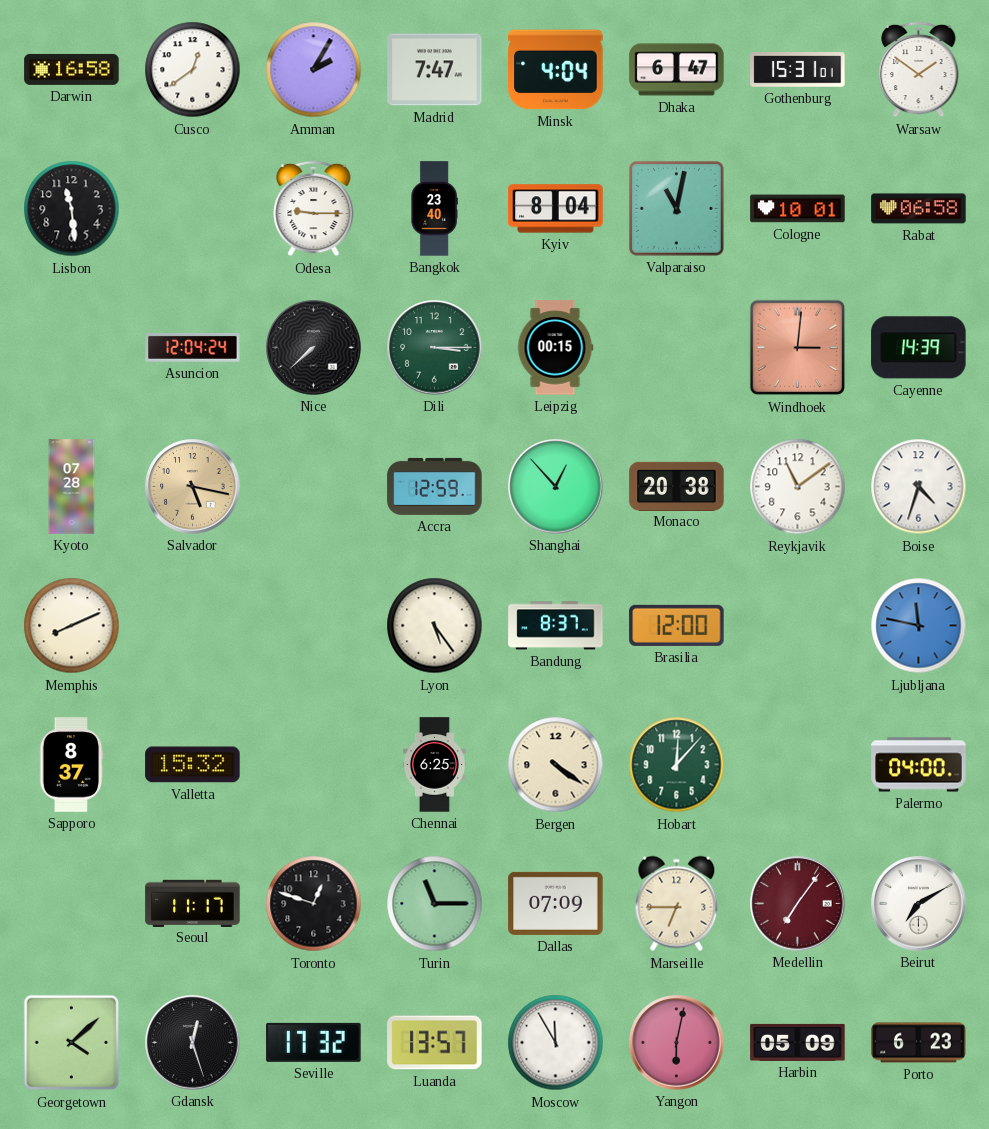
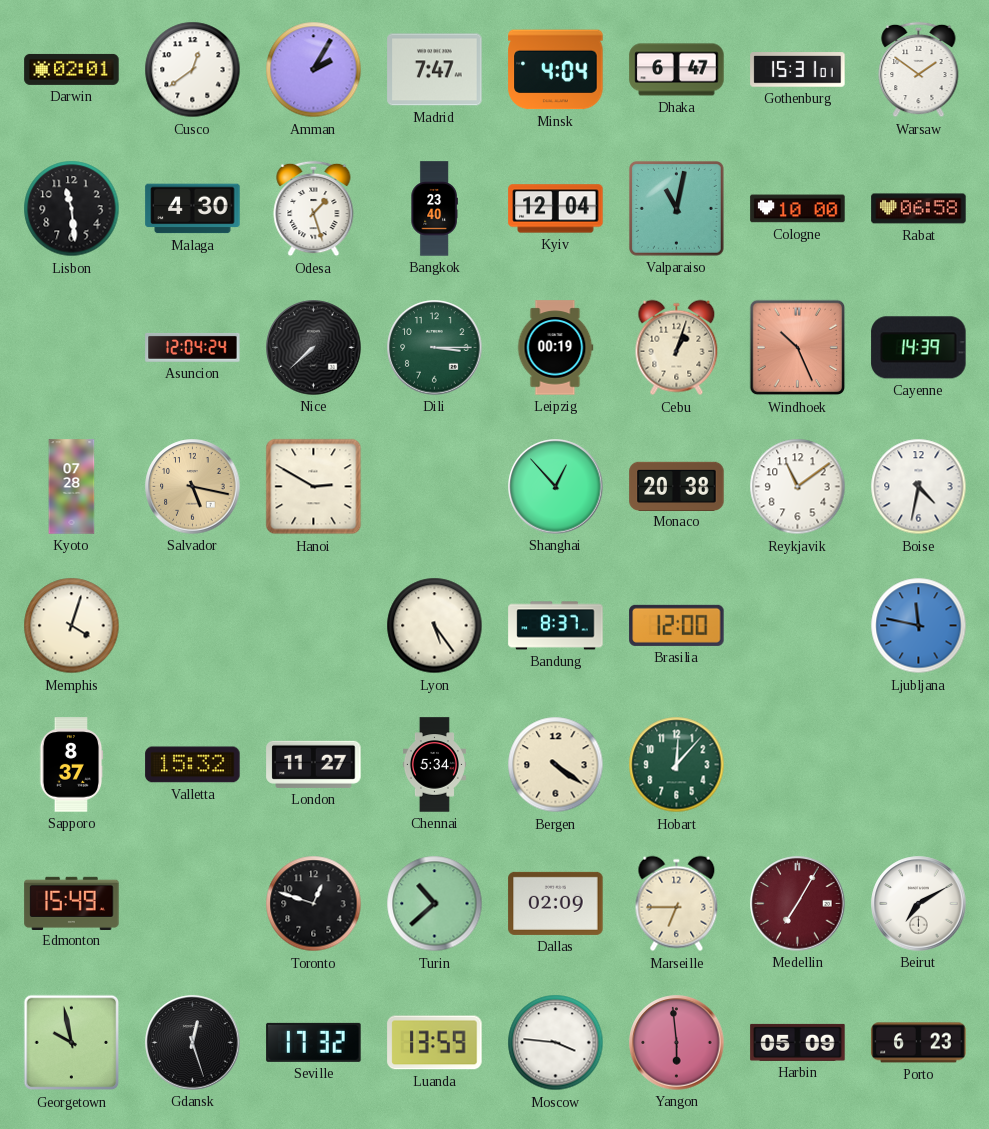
Darwin: 16:58 -> 02:01 (72, 69)
Malaga: none -> 4:30 (193, 209)
Odesa: 9:15 -> 1:27 (314, 209)
Kyiv: 8:04 -> 12:04 (556, 209)
Cologne: 10:01 -> 10:00 (798, 209)
Leipzig: 00:15 -> 00:19 (555, 348)
Cebu: none -> 1:03 (677, 348)
Windhoek: 3:01 -> 10:26 (798, 348)
Hanoi: none -> 2:50 (314, 487)
Accra: 12:59 -> none (435, 486)
Boise: 4:33 -> 4:32 (919, 487)
Memphis: 8:11 -> 4:03 (72, 626)
London: none -> 11:27 (314, 764)
Chennai: 6:25 -> 5:34 (434, 765)
Palermo: 04:00 -> none (919, 765)
Edmonton: none -> 15:49 (72, 903)
Seoul: 11:17 -> none (193, 903)
Turin: 11:15 -> 10:38 (435, 904)
Dallas: 07:09 -> 02:09 (556, 903)
Medellin: 7:06 -> 7:05 (798, 904)
Georgetown: 4:08 -> 9:58 (72, 1043)
Luanda: 13:57 -> 13:59 (435, 1043)
Moscow: 11:55 -> 3:46 (556, 1043)
Yangon: 6:02 -> 5:59 (677, 1043)
